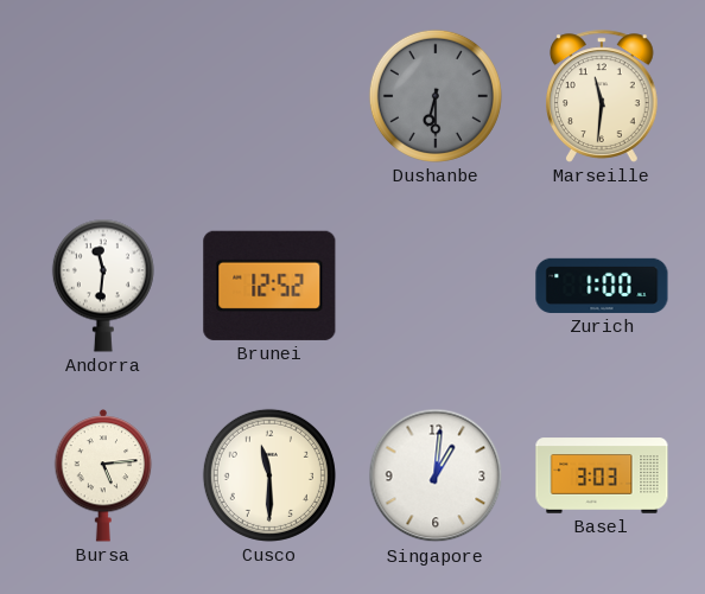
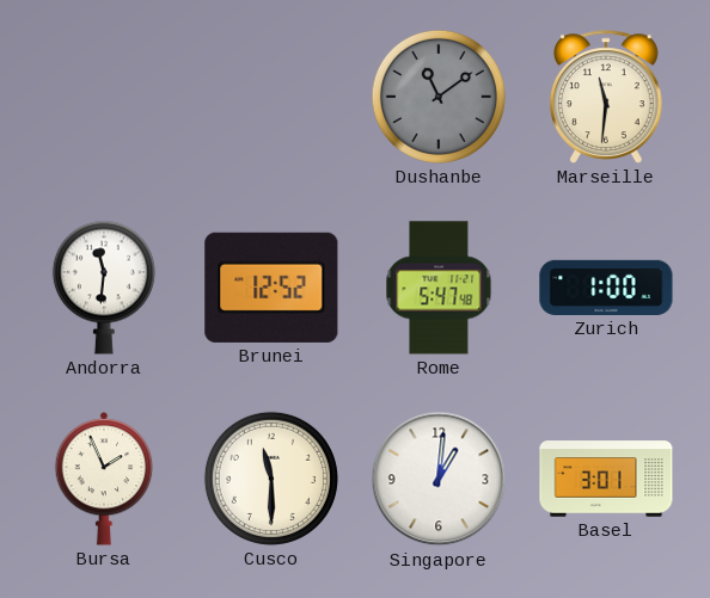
Dushanbe: 6:30 -> 11:09 (439, 97)
Rome: none -> 5:47 (439, 288)
Bursa: 5:14 -> 1:56 (104, 479)
Basel: 3:03 -> 3:01 (606, 479)
